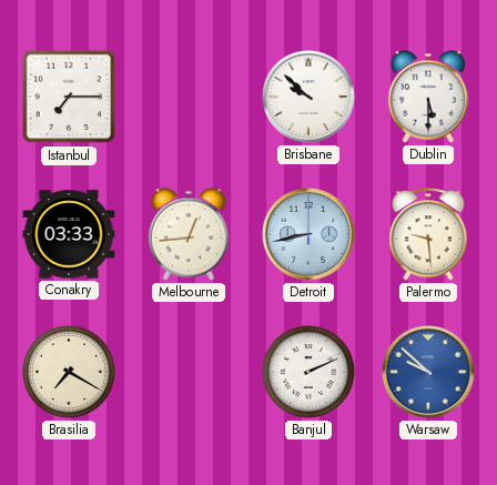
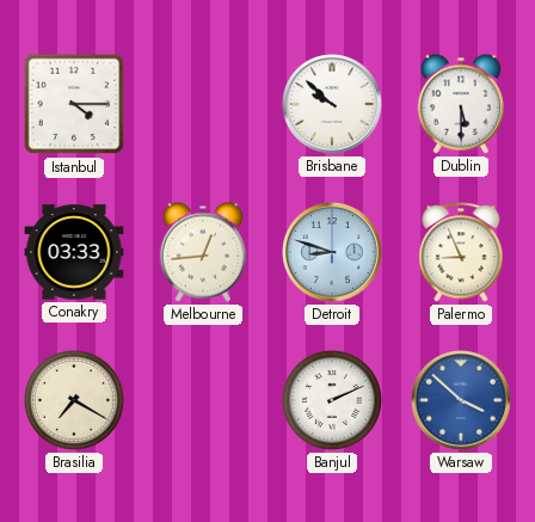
Istanbul: 7:15 -> 4:15 (74, 104)
Detroit: 8:43 -> 8:48 (333, 253)
Palermo: 9:29 -> 8:56 (461, 252)
Warsaw: 9:52 -> 3:52 (462, 401)
